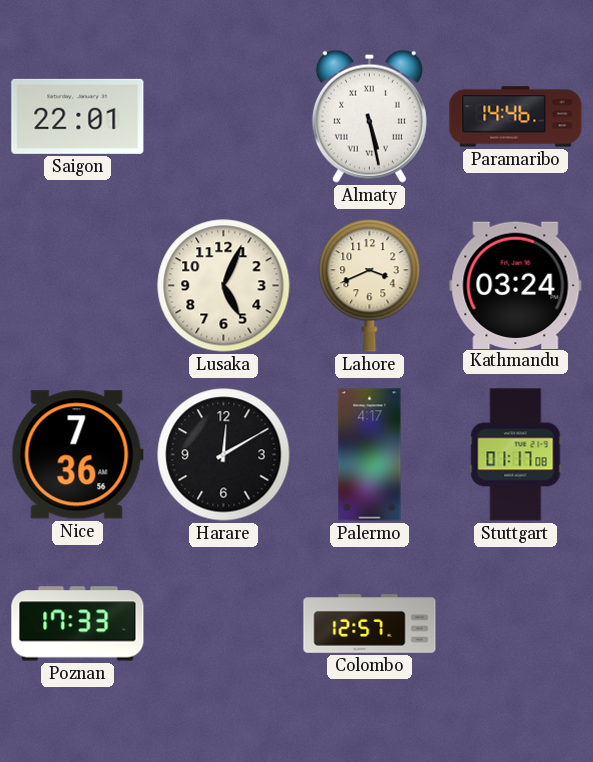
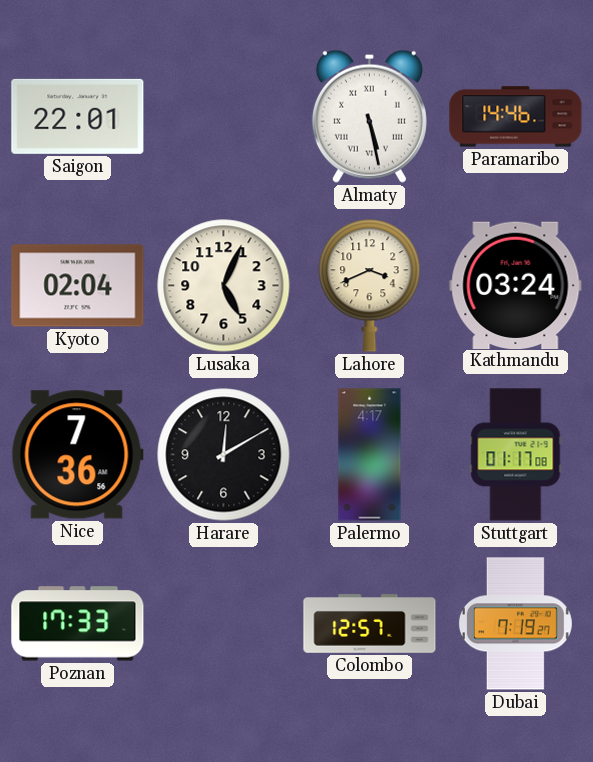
Kyoto: none -> 02:04 (78, 286)
Dubai: none -> 7:19 (515, 624)
